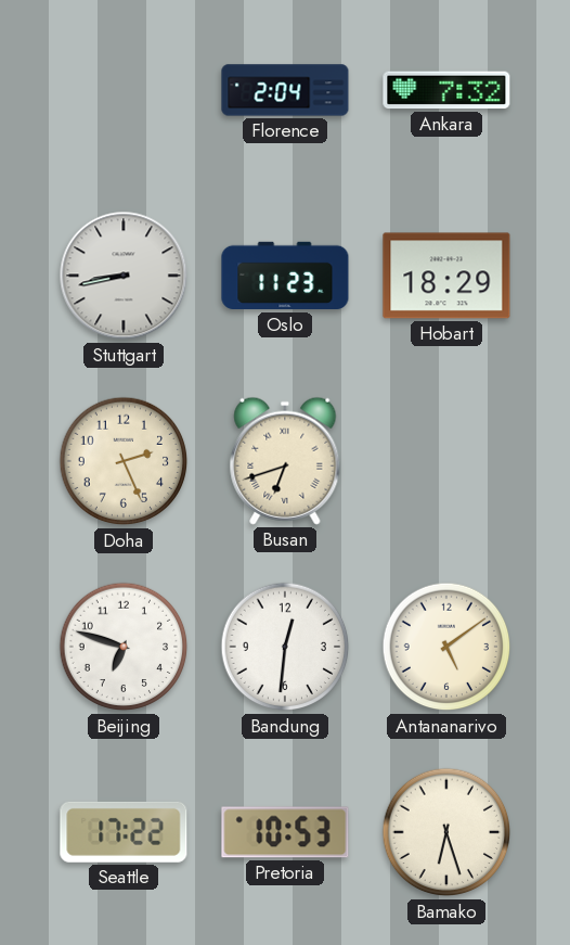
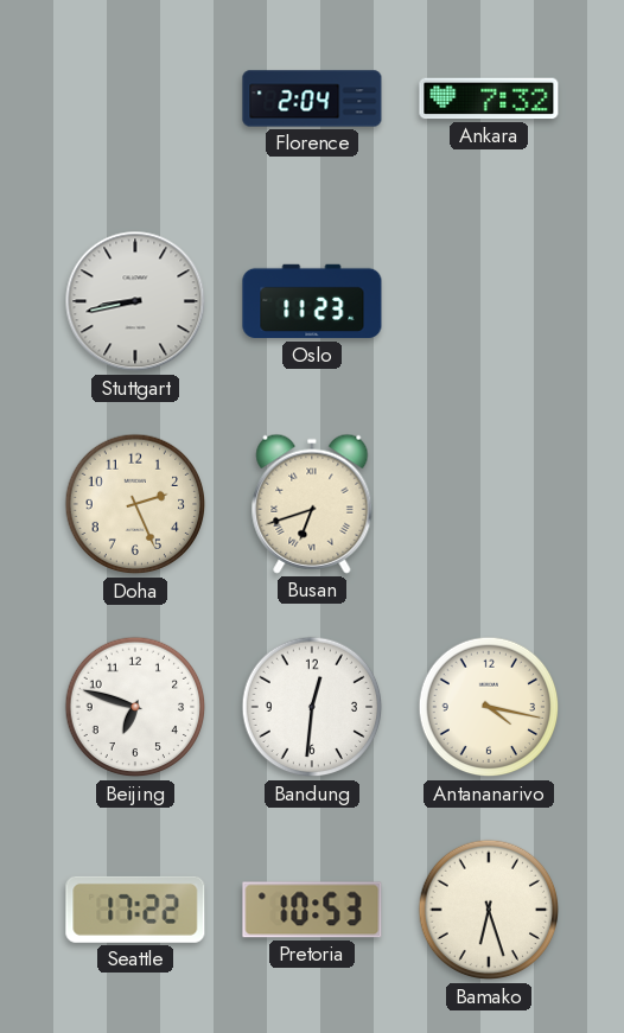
Hobart: 18:29 -> none (446, 276)
Antananarivo: 5:09 -> 4:17 (489, 707)
